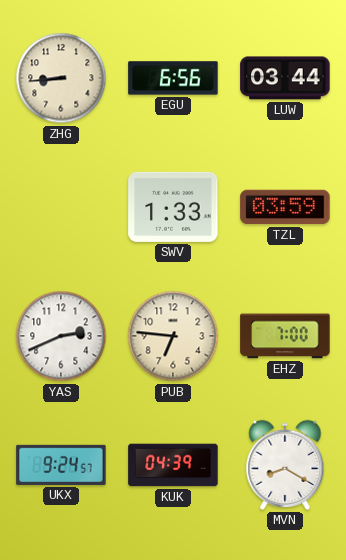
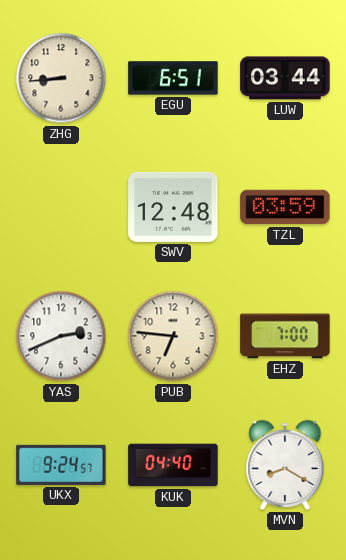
EGU: 6:56 -> 6:51 (173, 78)
SWV: 1:33 -> 12:48 (173, 207)
KUK: 04:39 -> 04:40 (173, 465)
